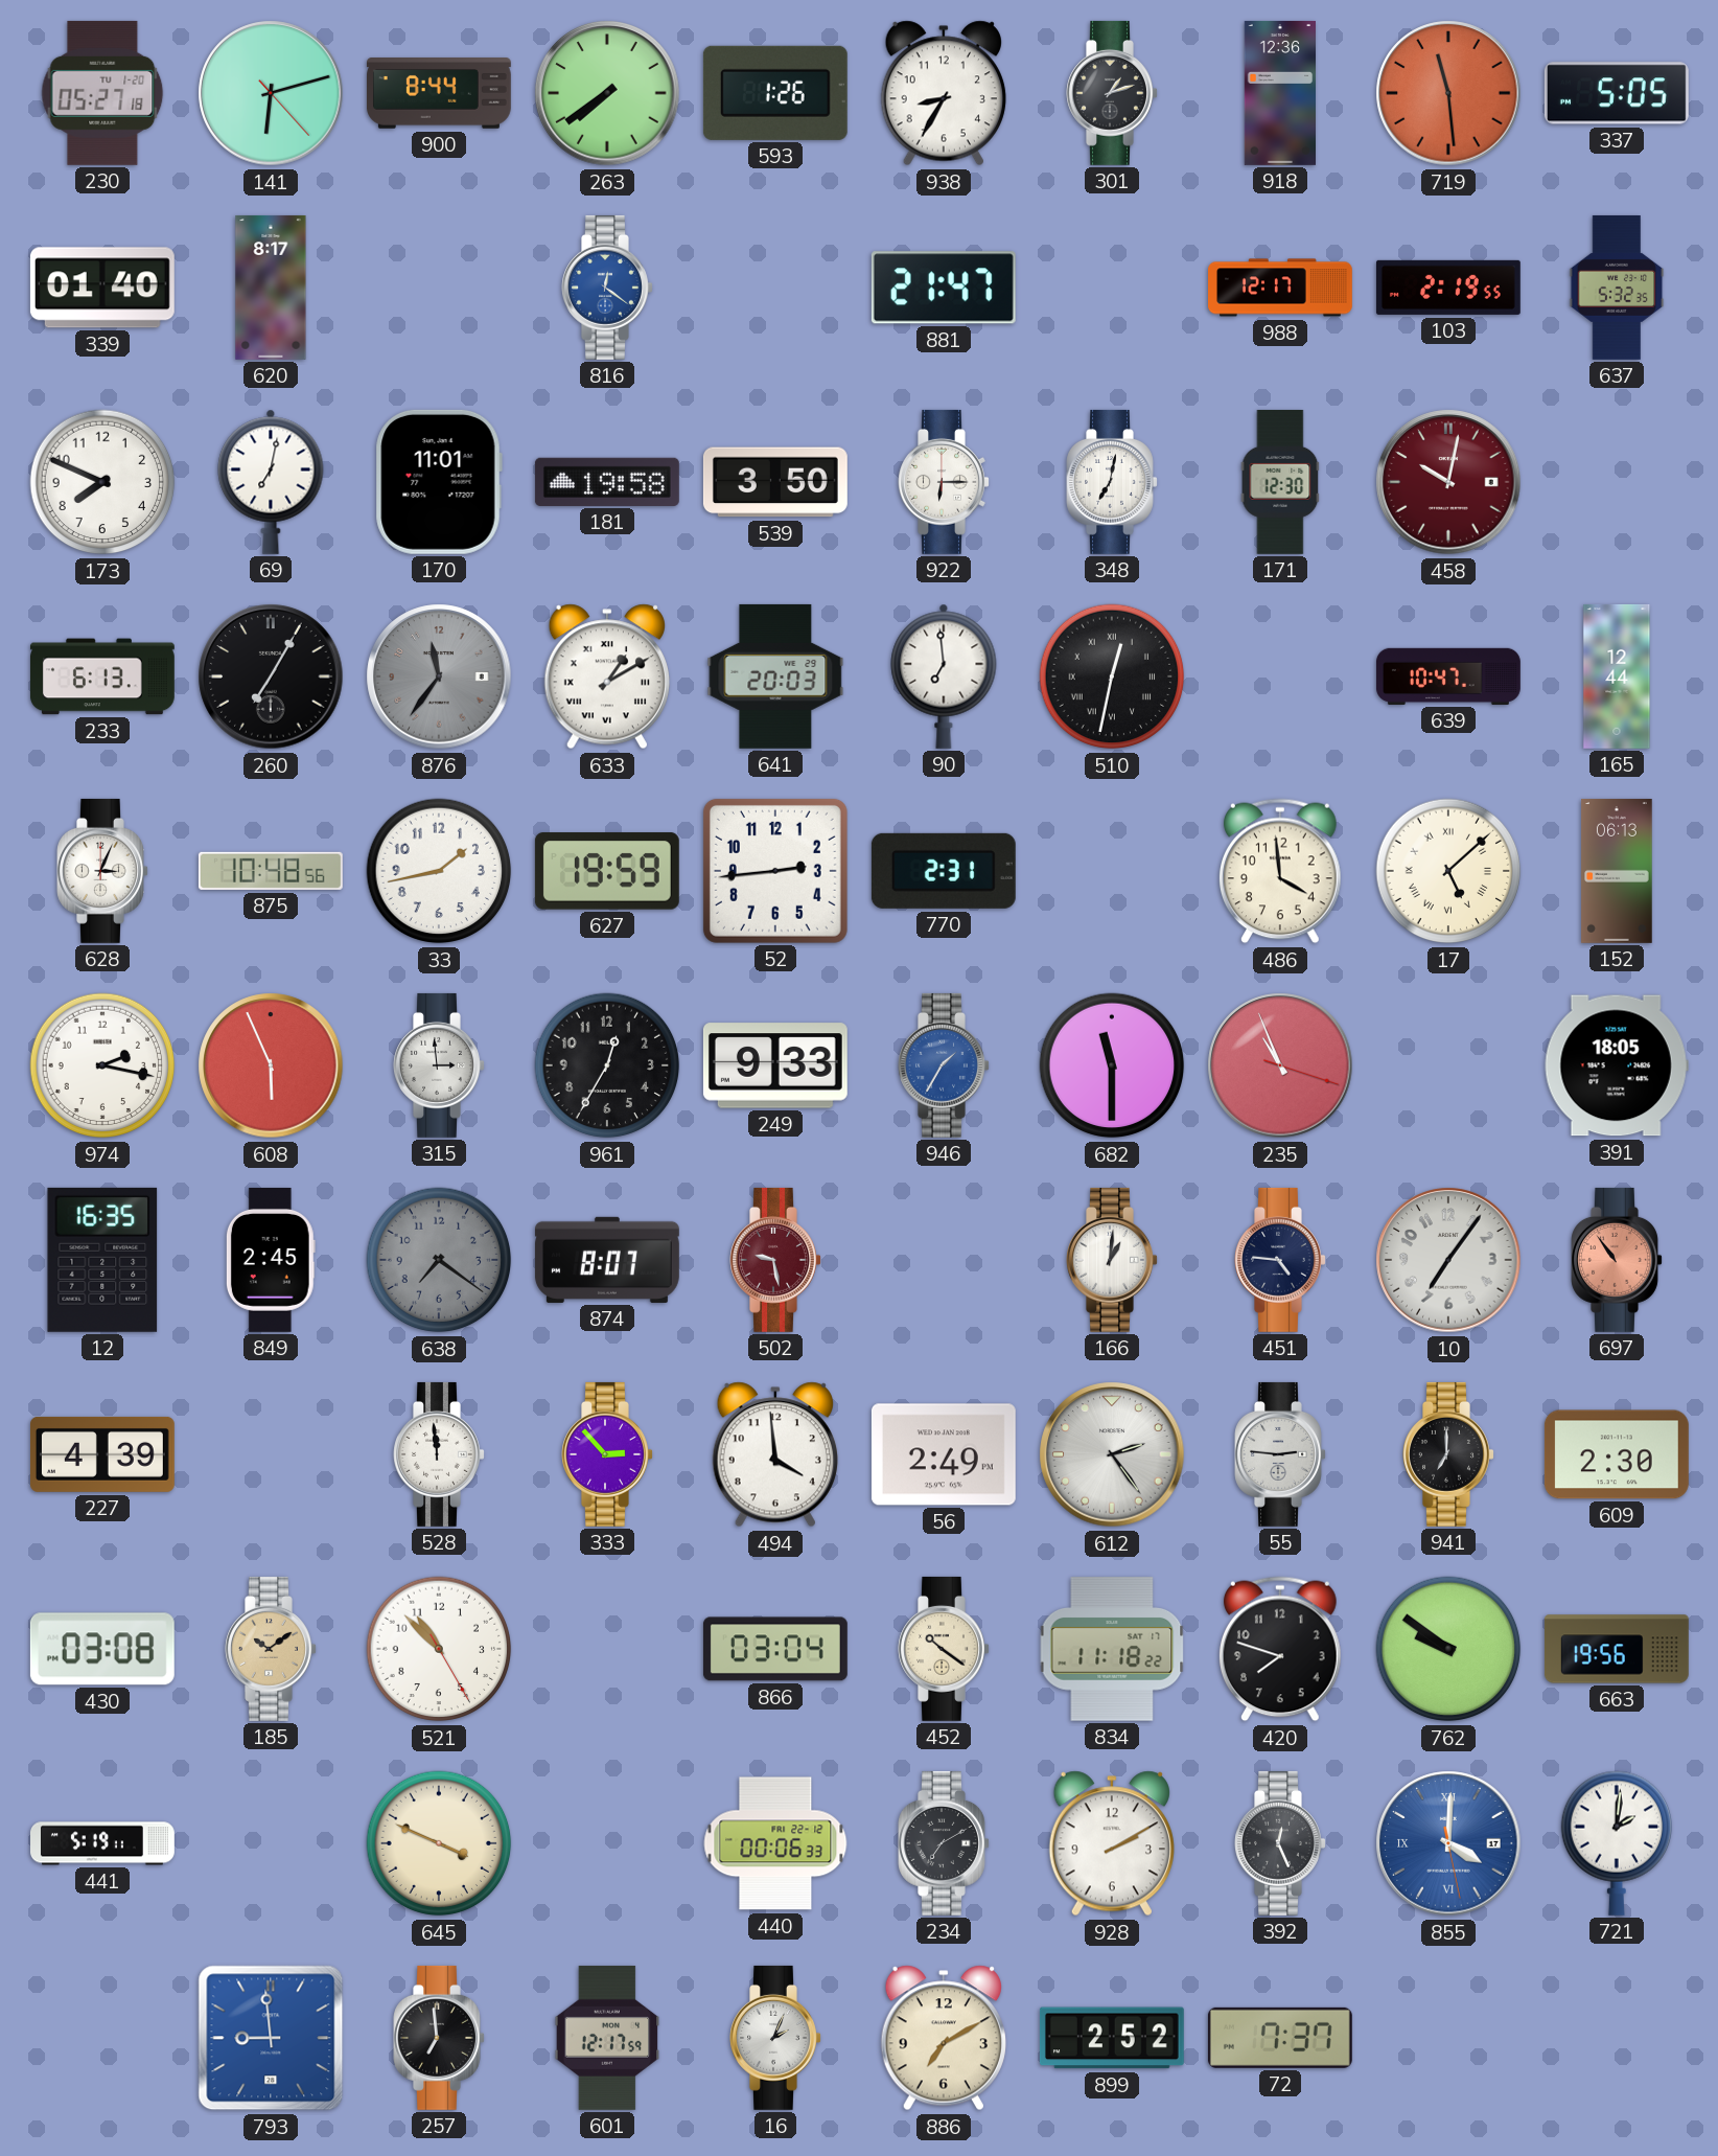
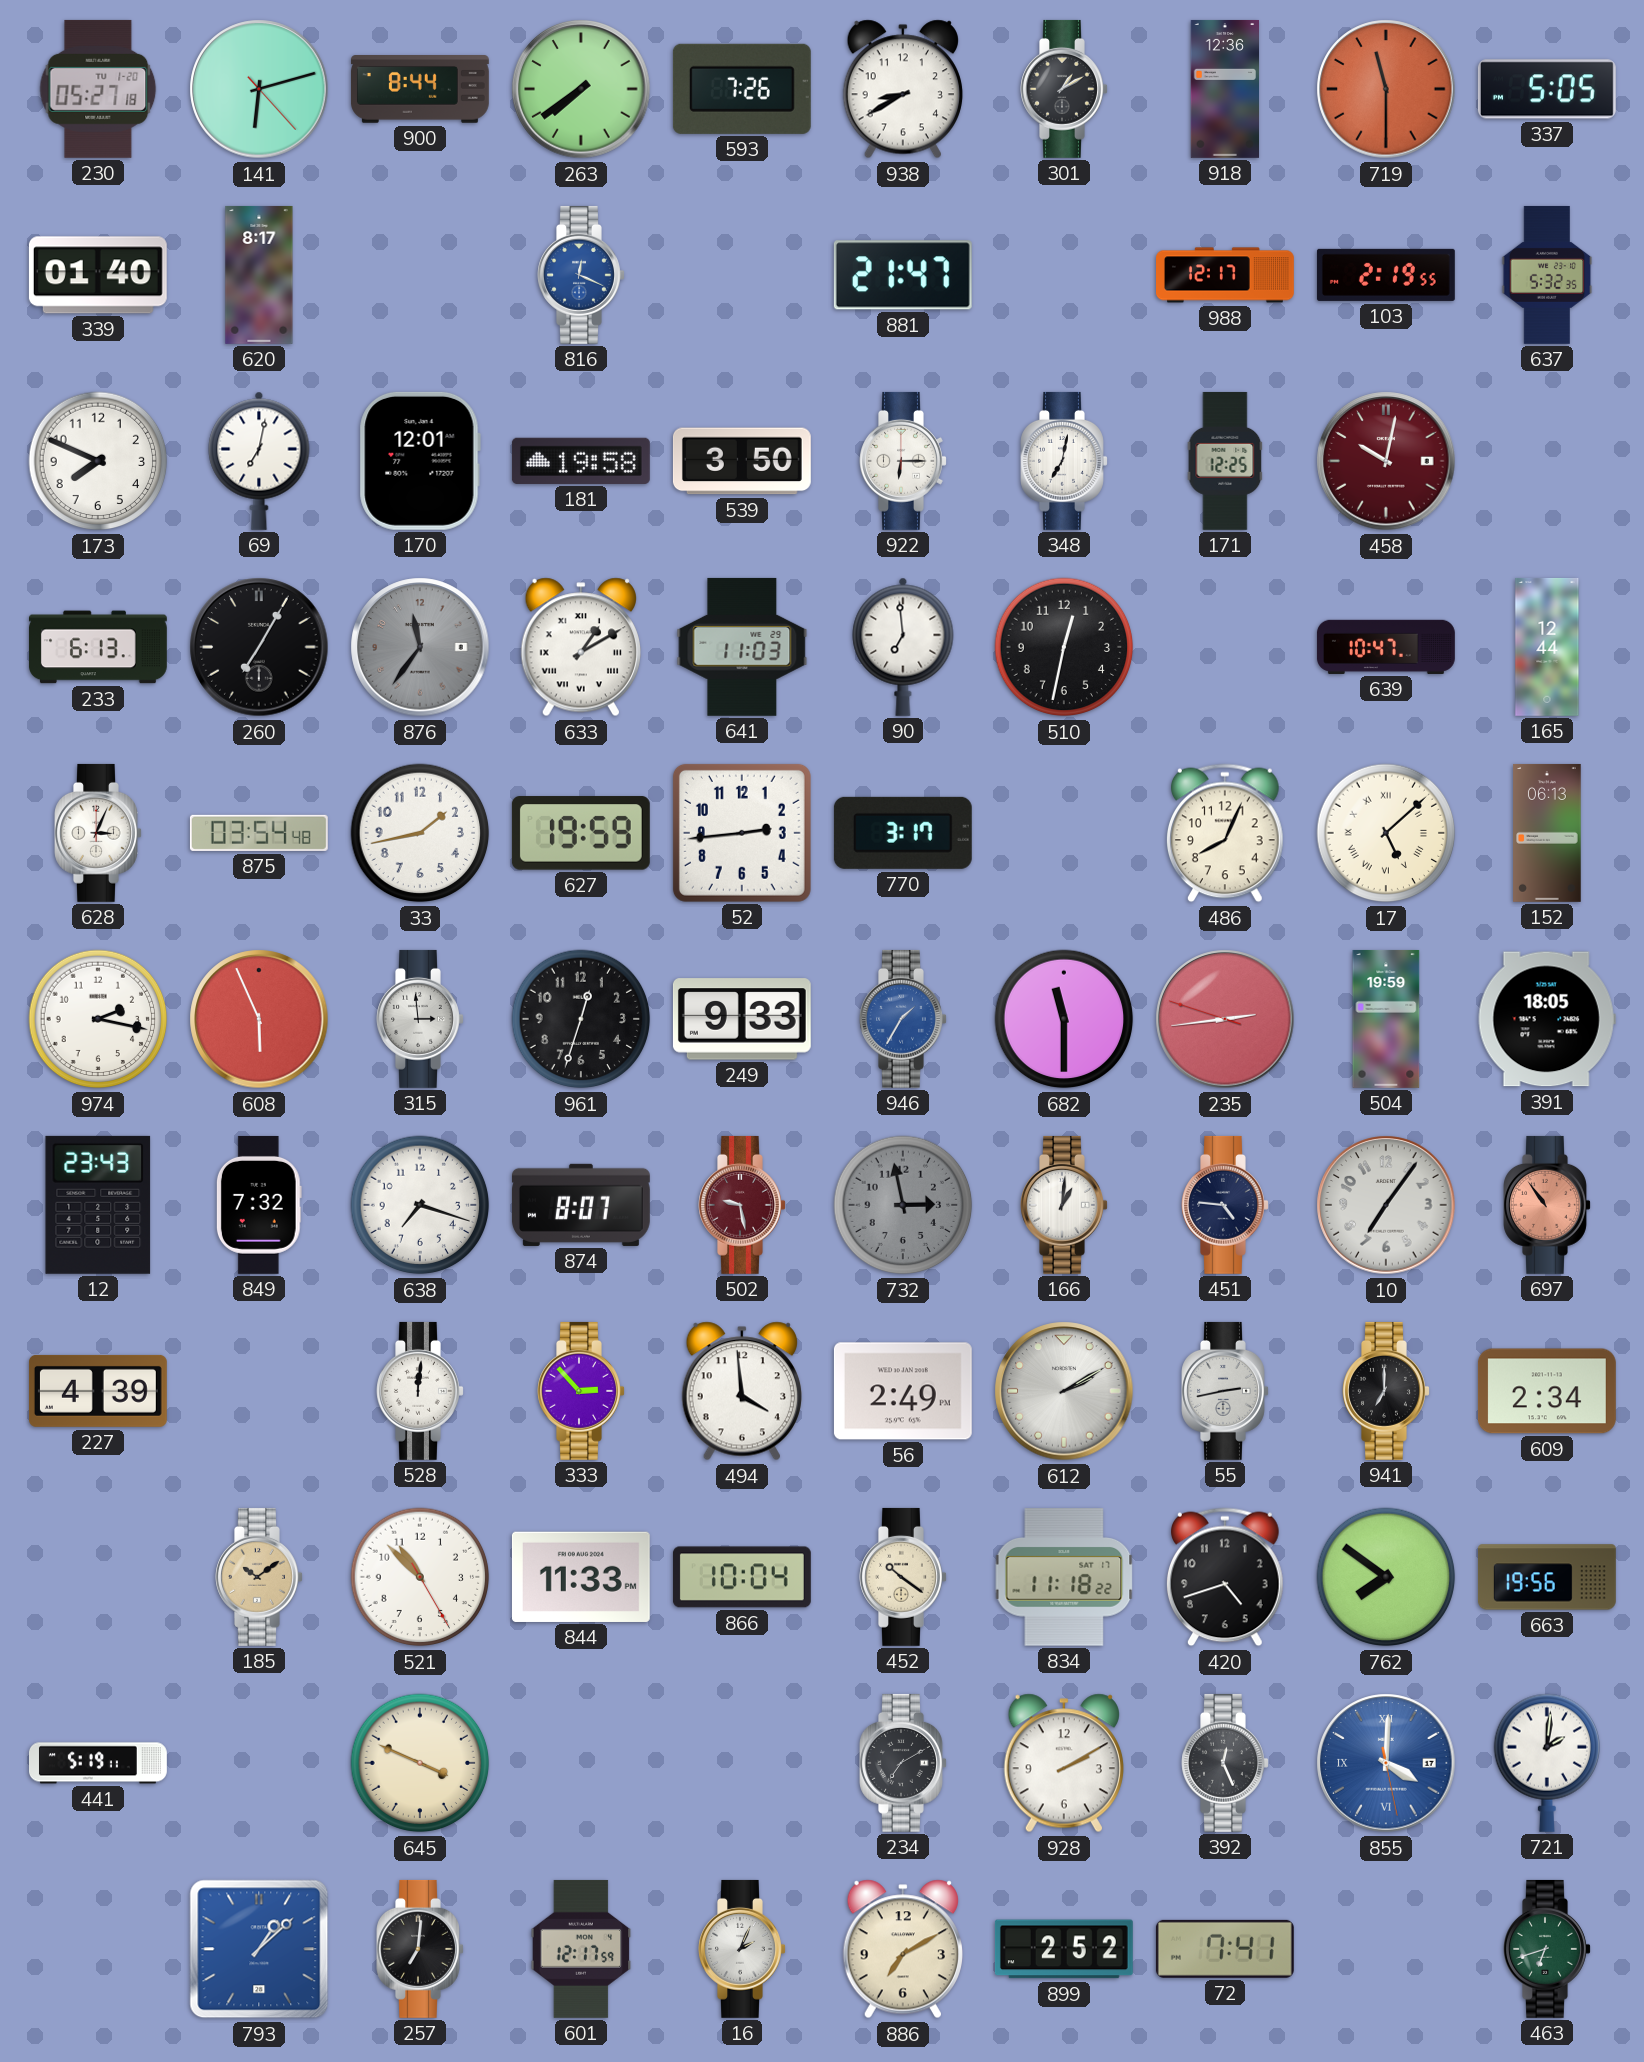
593: 1:26 -> 7:26 (742, 89)
938: 8:35 -> 8:40 (903, 89)
301: 1:12 -> 1:10 (1064, 89)
719: 11:29 -> 11:30 (1386, 89)
816: 12:21 -> 12:19 (581, 275)
170: 11:01 -> 12:01 (420, 461)
171: 12:30 -> 12:25 (1225, 461)
641: 20:03 -> 11:03 (742, 647)
510 numerals: Roman -> Arabic (1064, 647)
875: 10:48 -> 03:54 (259, 833)
770: 2:31 -> 3:17 (903, 833)
486: 3:59 -> 8:04 (1225, 833)
961: 12:35 -> 12:33 (581, 1019)
235: 10:56 -> 2:43 (1225, 1019)
504: none -> 19:59 (1386, 1019)
12: 16:35 -> 23:43 (98, 1205)
849: 2:45 -> 7:32 (259, 1205)
638: 7:21 -> 7:18 (420, 1205)
638 dial: grey -> white (420, 1205)
732: none -> 2:58 (903, 1205)
528: 11:59 -> 12:01 (420, 1391)
612: 2:24 -> 2:10 (1064, 1391)
55: 2:46 -> 2:43 (1225, 1391)
609: 2:30 -> 2:34 (1547, 1391)
430: 03:08 -> none (102, 1649)
844: none -> 11:33 (581, 1577)
866: 03:04 -> 10:04 (742, 1577)
420: 7:48 -> 4:42 (1225, 1577)
762: 9:51 -> 7:51 (1386, 1577)
440: 00:06 -> none (775, 1843)
793: 8:59 -> 1:08 (259, 1949)
257: 6:59 -> 7:01 (420, 1949)
72: 7:37 -> 7:41 (1225, 1949)
463: none -> 6:42 (1547, 1949)
